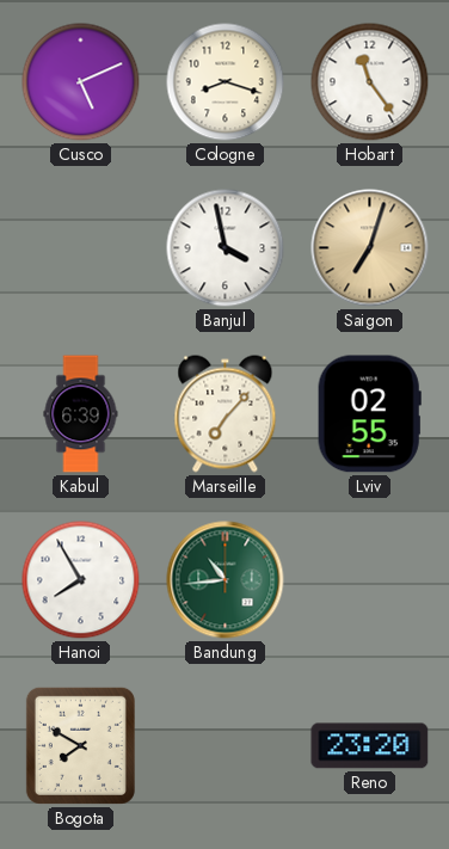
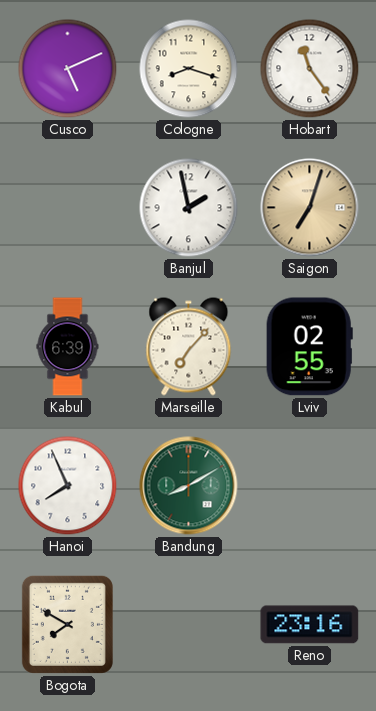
Banjul: 3:58 -> 1:58 (189, 208)
Hanoi: 7:55 -> 7:56 (68, 486)
Bandung: 10:44 -> 8:10 (189, 486)
Reno: 23:20 -> 23:16 (310, 625)
